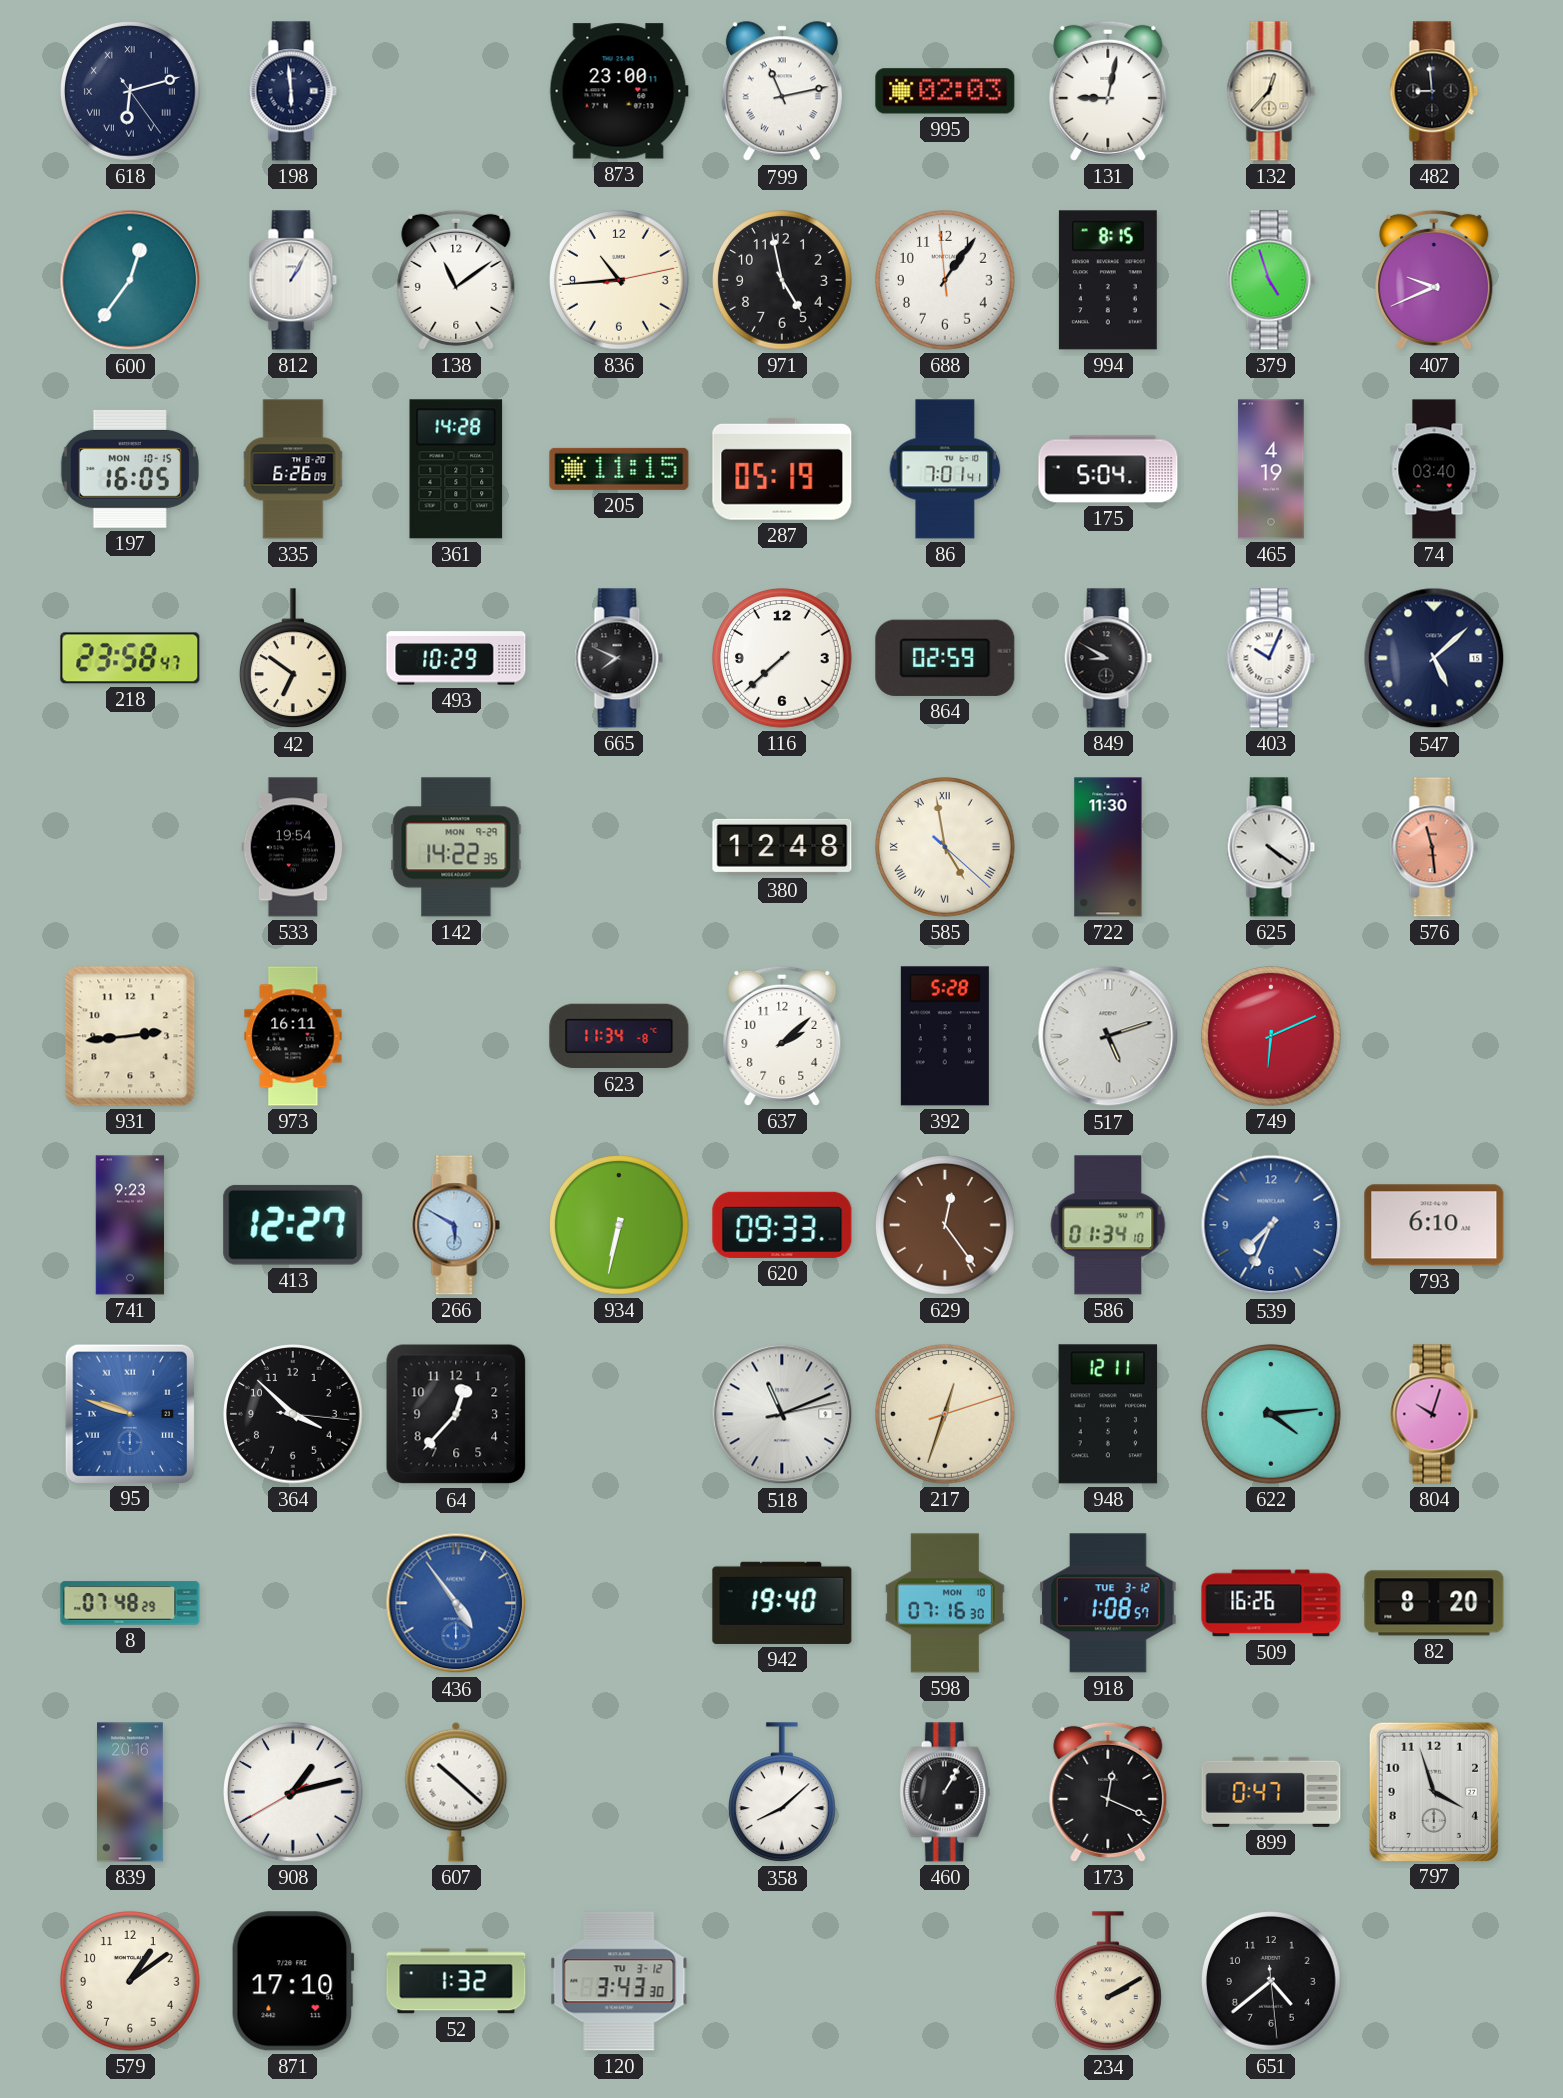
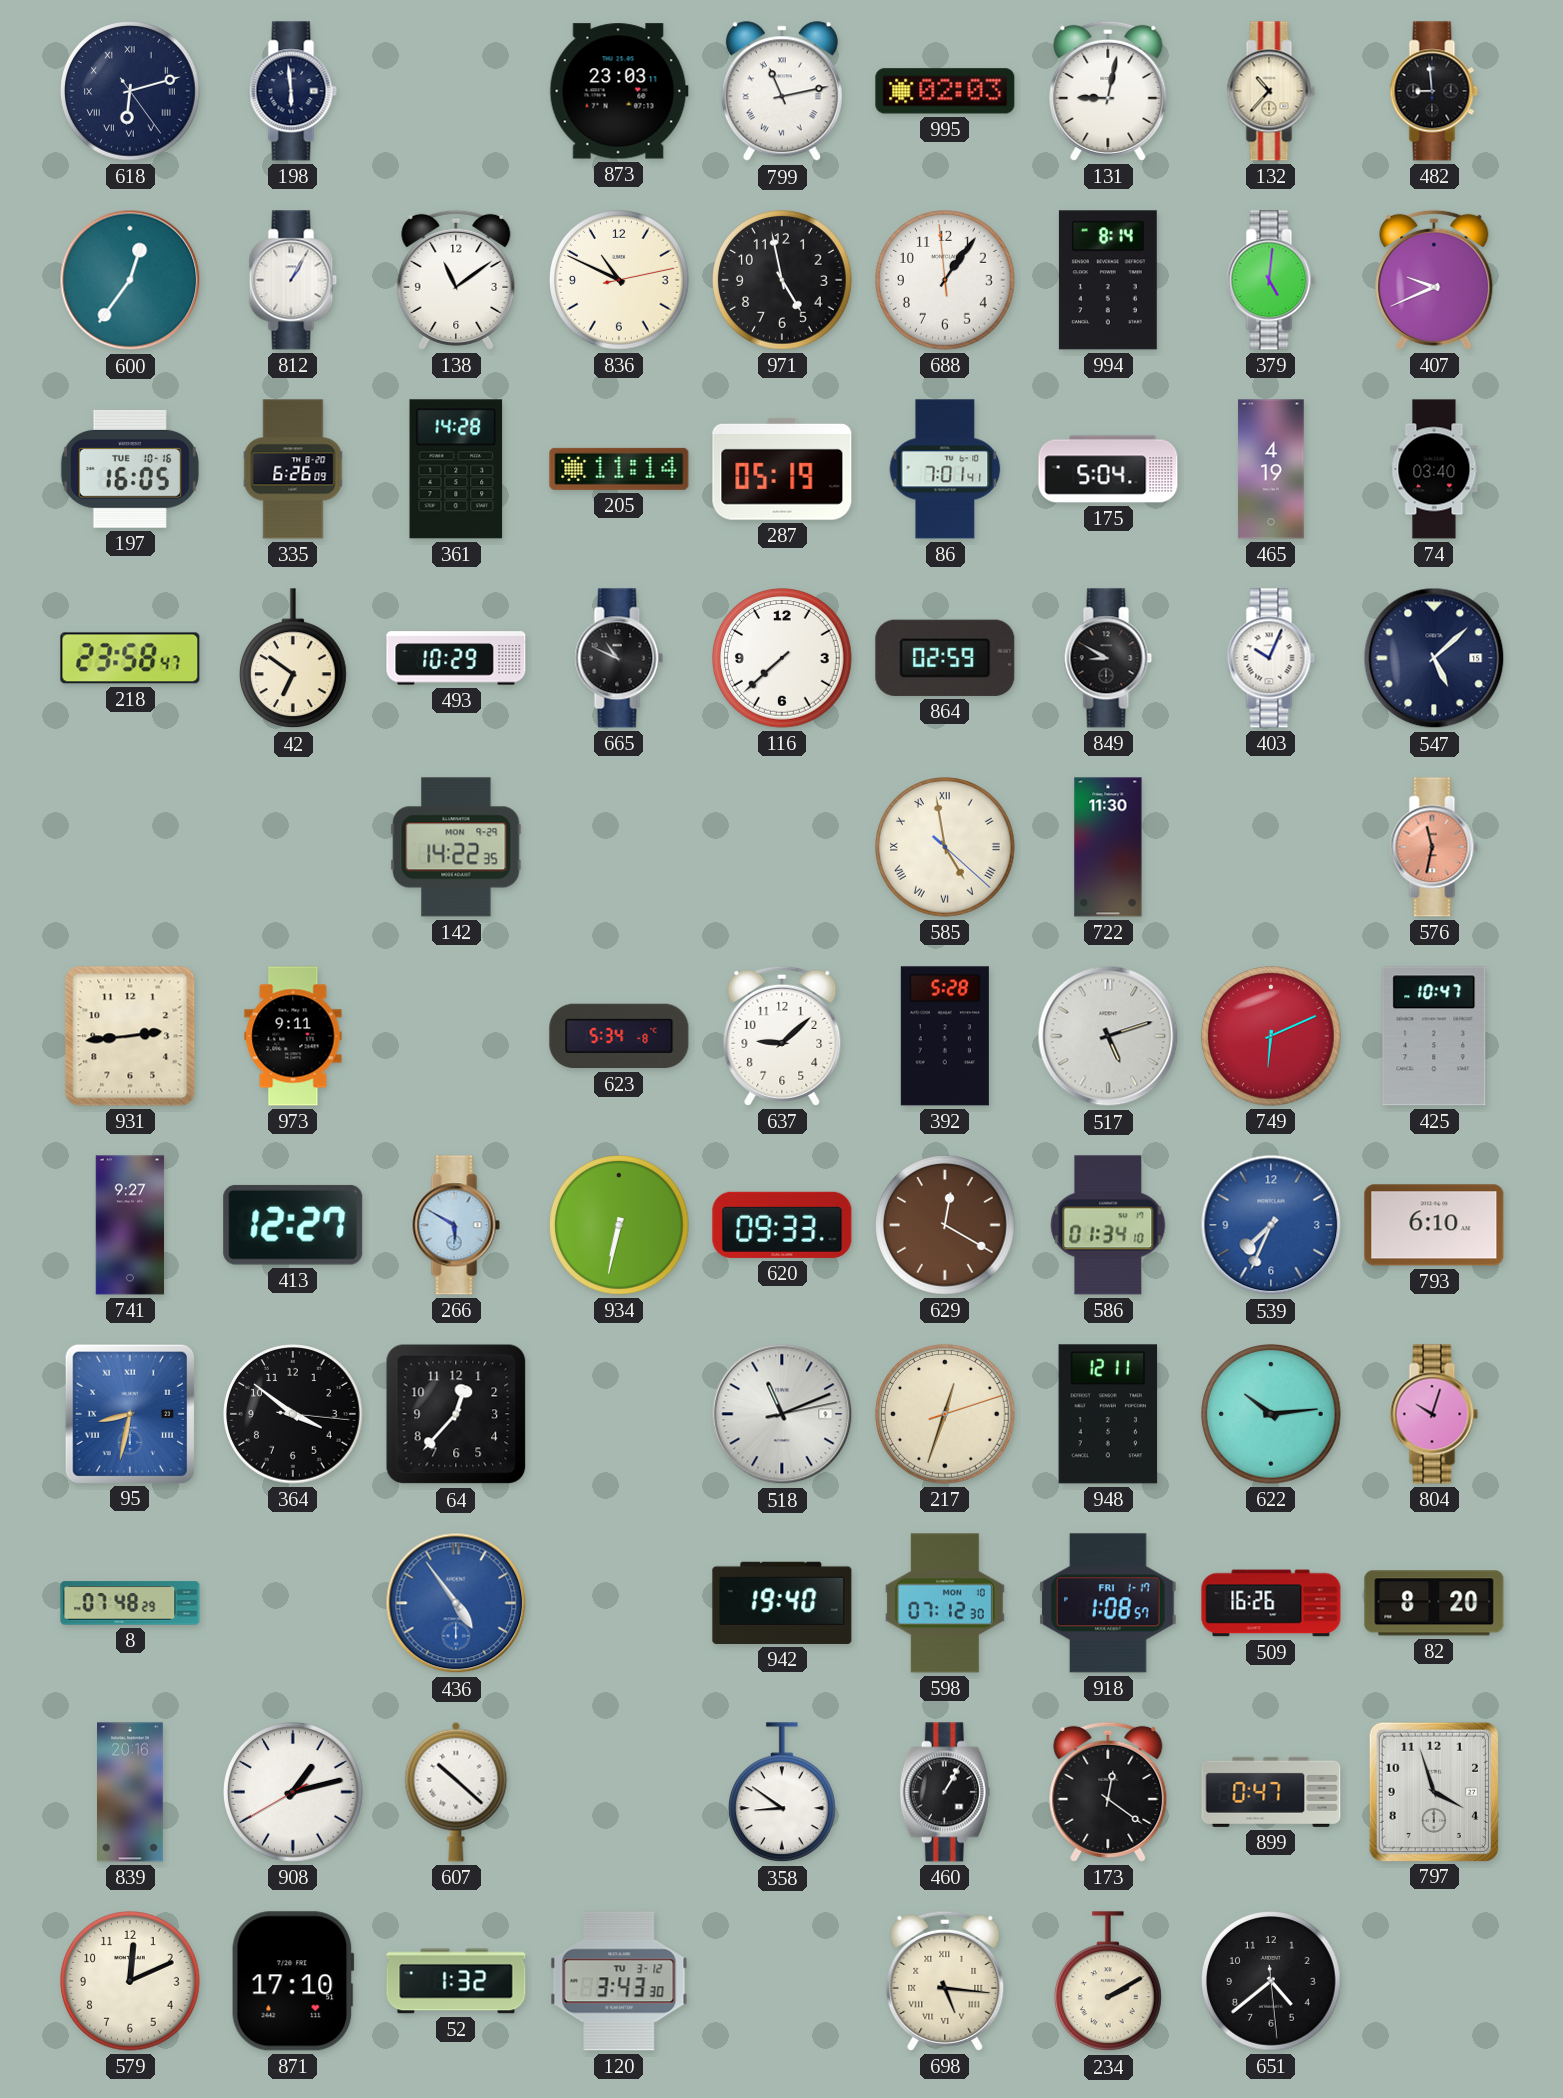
873: 23:00 -> 23:03 (619, 91)
132: 12:37 -> 10:37 (1271, 91)
836: 10:44 -> 10:49 (620, 281)
994: 8:15 -> 8:14 (1108, 280)
379: 4:57 -> 5:01 (1271, 280)
197 date: MON 10-15 -> TUE 10-16 (130, 469)
205: 11:15 -> 11:14 (619, 469)
665: 7:49 -> 10:49 (619, 658)
533: 19:54 -> none (293, 847)
380: 12:48 -> none (782, 847)
625: 4:21 -> none (1271, 847)
576: 11:29 -> 11:32 (1434, 847)
973: 16:11 -> 9:11 (293, 1036)
623: 11:34 -> 5:34 (619, 1036)
637: 2:08 -> 9:08 (782, 1036)
425: none -> 10:47 (1434, 1036)
741: 9:23 -> 9:27 (130, 1225)
629: 12:24 -> 12:20 (946, 1226)
95: 9:48 -> 8:32 (129, 1413)
364: 3:52 -> 3:51 (294, 1415)
622: 4:14 -> 10:14 (1272, 1415)
598: 07:16 -> 07:12 (945, 1603)
918 date: TUE 3-12 -> FRI 1-17 (1108, 1603)
358: 8:08 -> 8:51 (782, 1793)
173: 12:19 -> 12:21 (1108, 1792)
579: 1:09 -> 12:11 (131, 1982)
698: none -> 5:16 (945, 1981)
